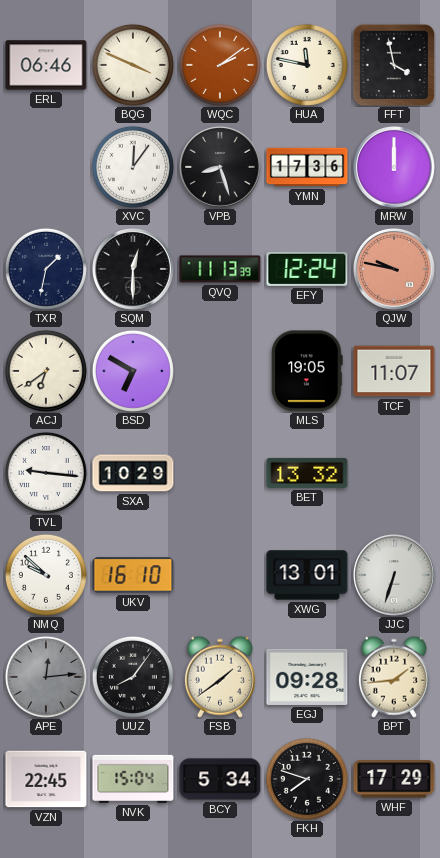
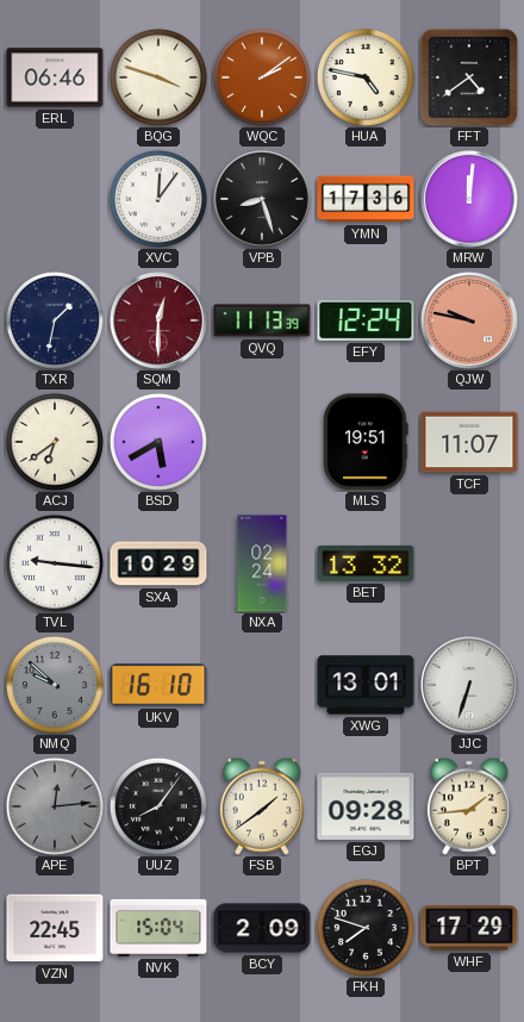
BQG: 3:49 -> 3:48 (158, 77)
HUA: 11:47 -> 4:47 (366, 77)
FFT: 3:58 -> 4:39 (468, 76)
MRW: 12:00 -> 12:01 (470, 200)
SQM dial: black -> burgundy (160, 322)
BSD: 6:50 -> 5:40 (158, 442)
MLS: 19:05 -> 19:51 (366, 442)
NXA: none -> 02:24 (262, 563)
NMQ dial: white -> grey (55, 685)
BCY: 5:34 -> 2:09 (262, 928)
